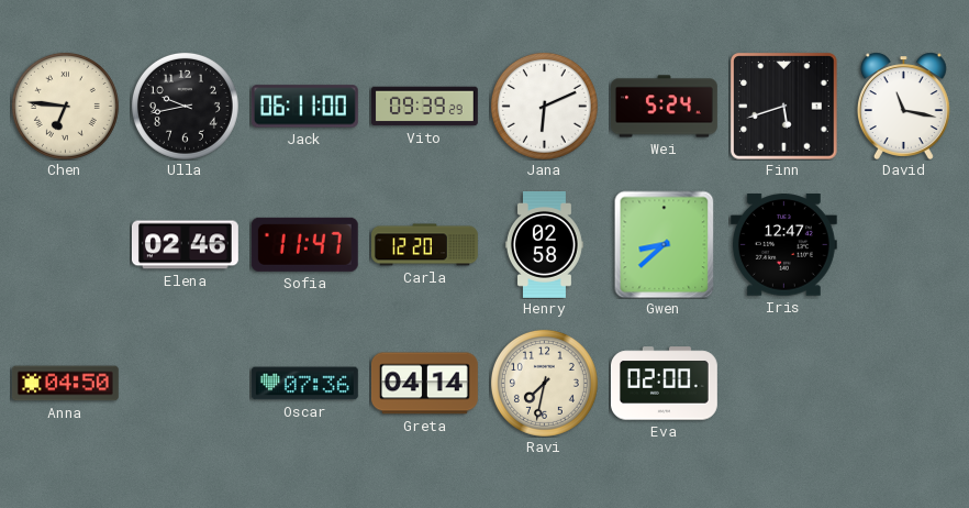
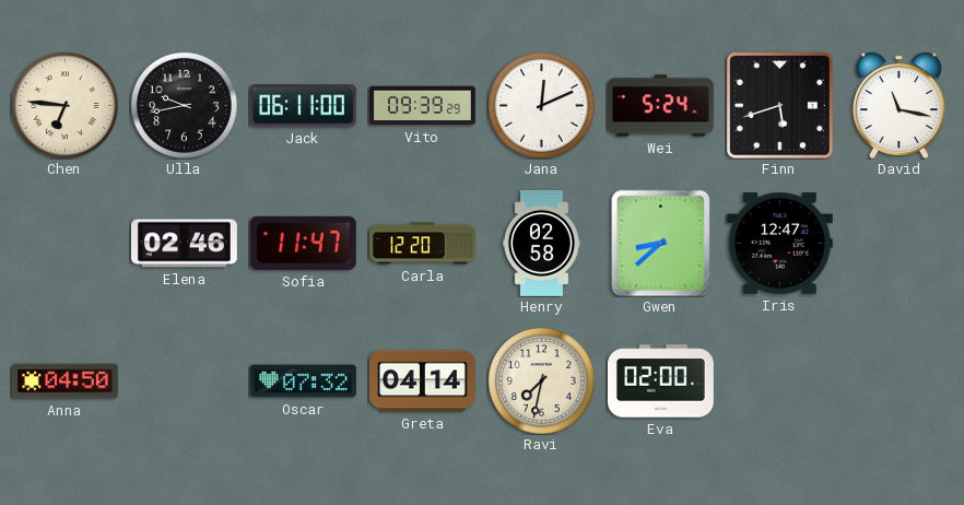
Jana: 6:11 -> 12:11 (541, 105)
Oscar: 07:36 -> 07:32 (303, 381)
